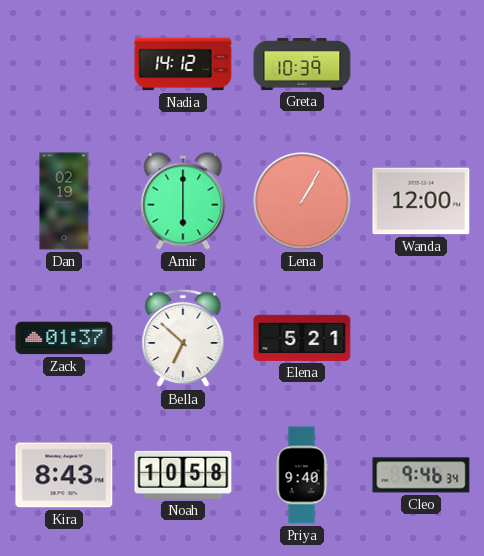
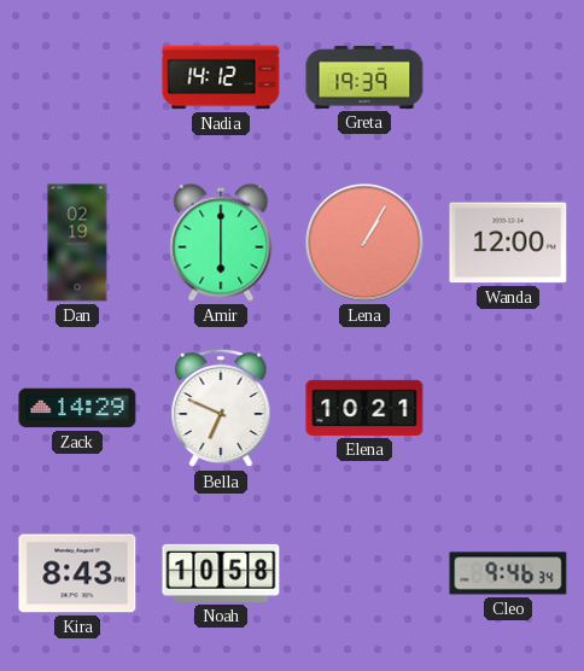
Greta: 10:39 -> 19:39 (364, 77)
Zack: 01:37 -> 14:29 (77, 408)
Bella: 6:52 -> 6:49 (221, 408)
Elena: 5:21 -> 10:21 (364, 408)
Priya: 9:40 -> none (302, 475)
